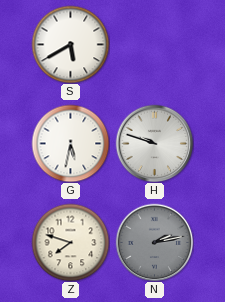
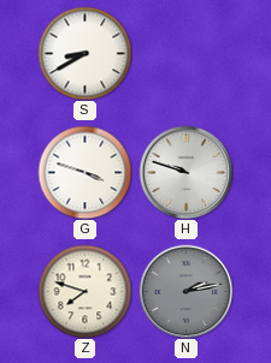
S: 5:40 -> 8:40 (84, 53)
G: 5:32 -> 3:48 (84, 172)
